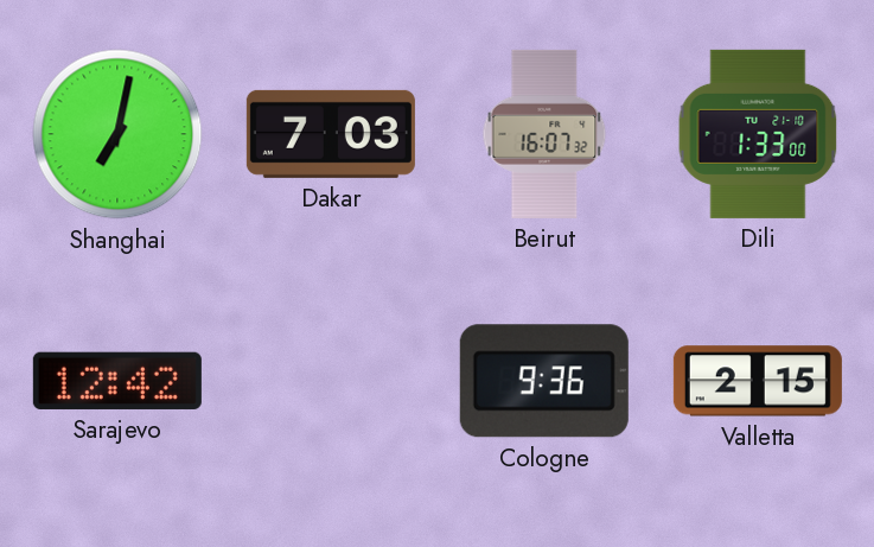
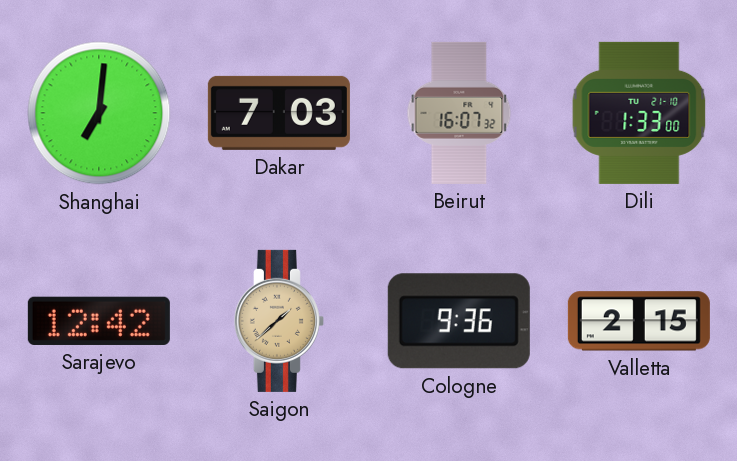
Shanghai: 7:02 -> 7:01 (99, 113)
Saigon: none -> 1:38 (279, 321)
